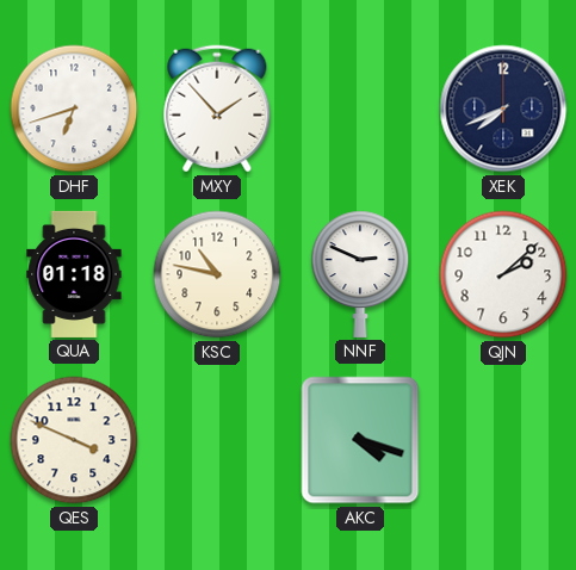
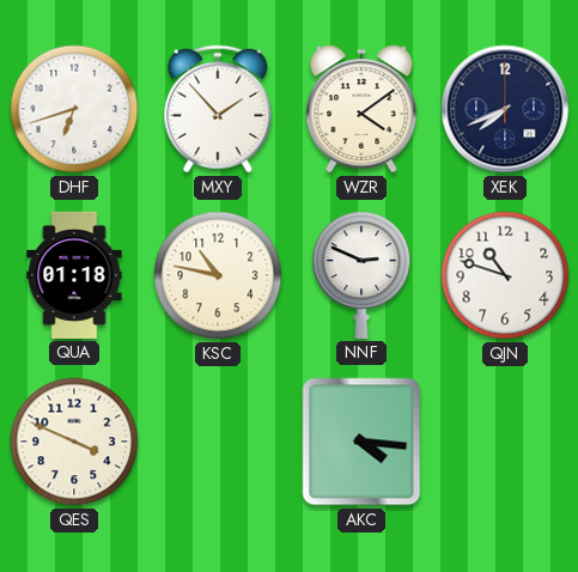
WZR: none -> 4:09 (361, 109)
QJN: 2:08 -> 10:48 (505, 275)
AKC: 4:18 -> 4:16 (361, 442)
